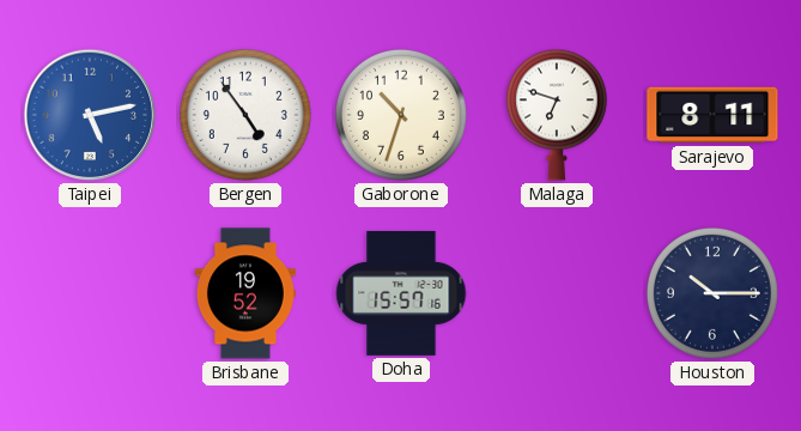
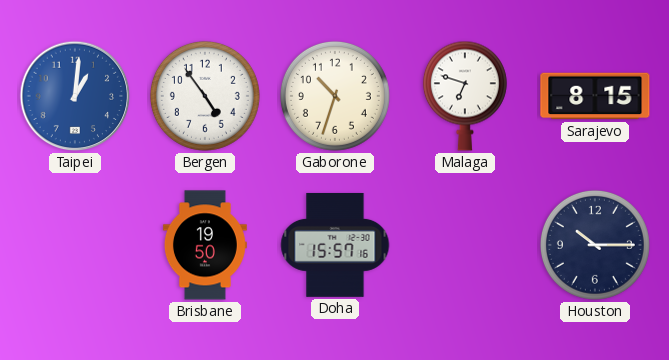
Taipei: 5:13 -> 1:01 (75, 96)
Sarajevo: 8:11 -> 8:15 (595, 96)
Brisbane: 19:52 -> 19:50 (205, 245)
